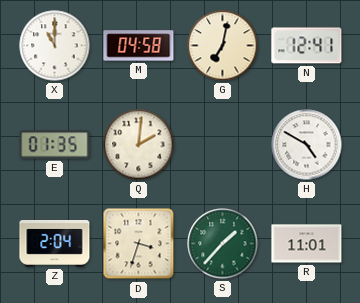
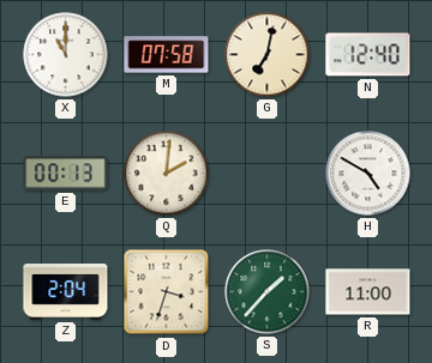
M: 04:58 -> 07:58 (167, 55)
N: 12:41 -> 12:40 (368, 55)
E: 01:35 -> 00:13 (66, 174)
R: 11:01 -> 11:00 (368, 292)
